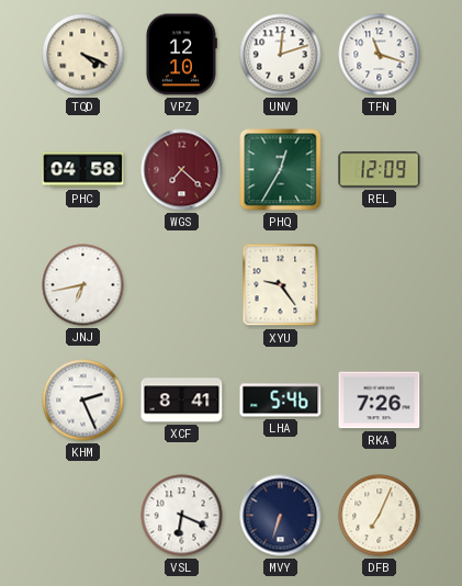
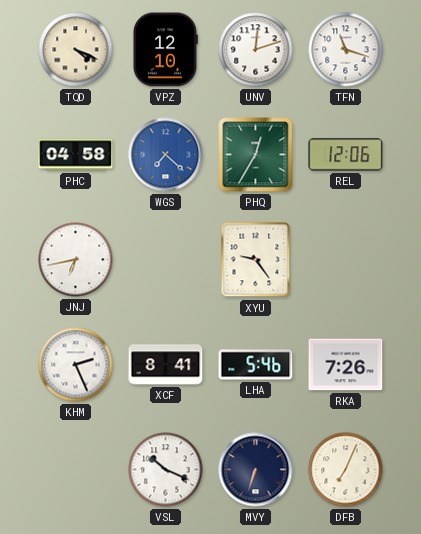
WGS dial: burgundy -> blue (166, 155)
REL: 12:09 -> 12:06 (346, 155)
VSL: 6:19 -> 10:19 (166, 470)
